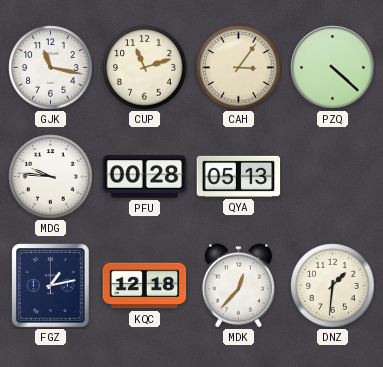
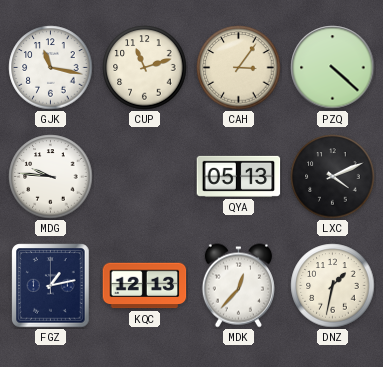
PFU: 00:28 -> none (145, 177)
LXC: none -> 4:11 (333, 177)
KQC: 12:18 -> 12:13 (145, 286)
DNZ: 1:31 -> 1:32 (333, 286)
